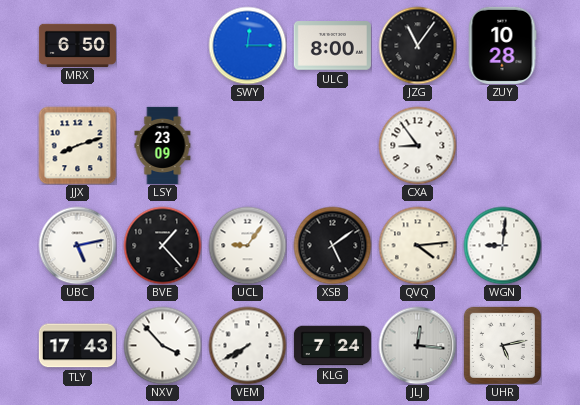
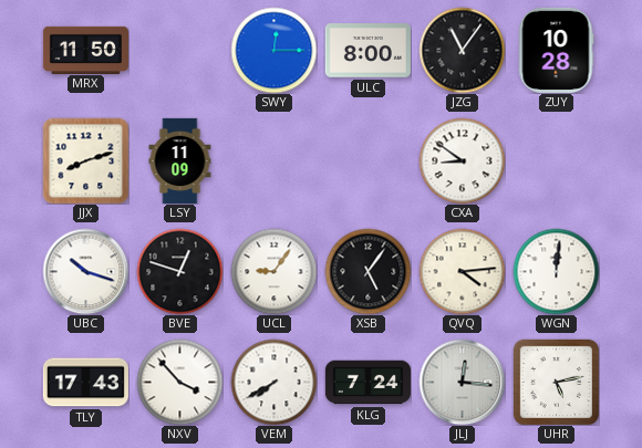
MRX: 6:50 -> 11:50 (85, 50)
LSY: 23:09 -> 11:09 (180, 160)
CXA: 8:54 -> 8:51 (462, 160)
UBC: 5:13 -> 10:18 (85, 271)
BVE: 1:23 -> 12:48 (179, 271)
XSB: 5:09 -> 5:06 (367, 271)
WGN: 9:01 -> 12:01 (556, 271)
